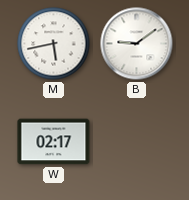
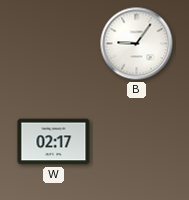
M: 5:43 -> none (54, 44)
B: 9:09 -> 9:06 (137, 44)
